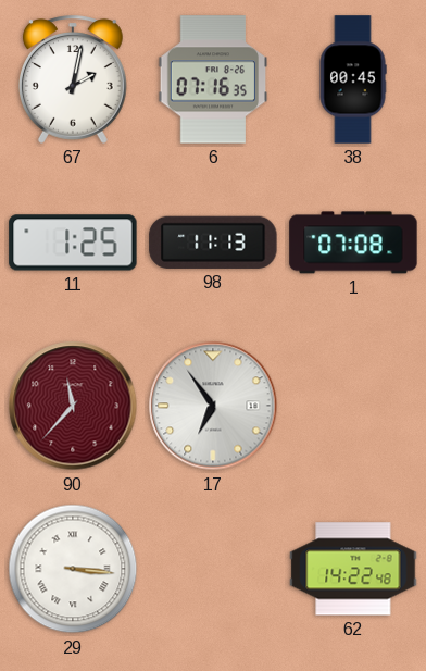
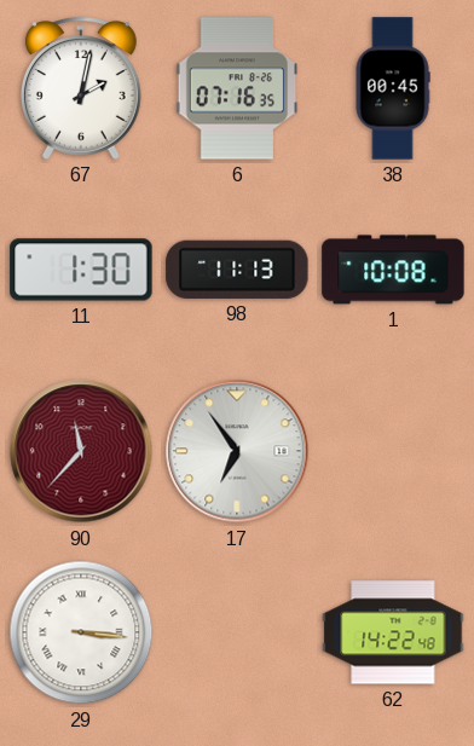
11: 1:25 -> 1:30 (81, 270)
1: 07:08 -> 10:08 (393, 270)
